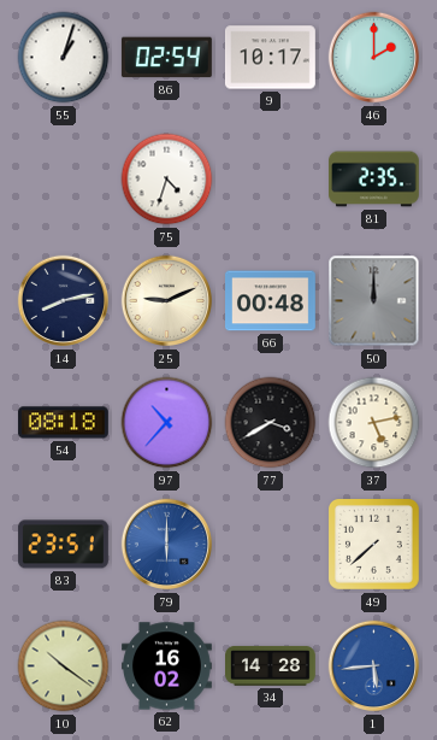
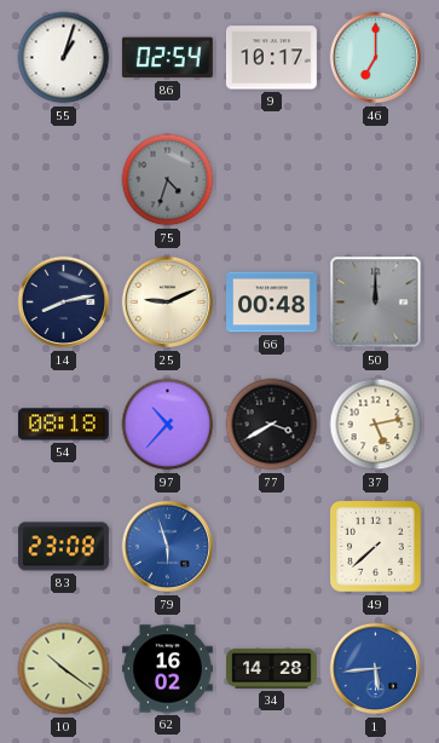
46: 2:00 -> 7:00 (375, 58)
75 dial: white -> grey (168, 180)
81: 2:35 -> none (374, 180)
83: 23:51 -> 23:08 (64, 547)
79: 6:00 -> 5:57 (167, 547)
